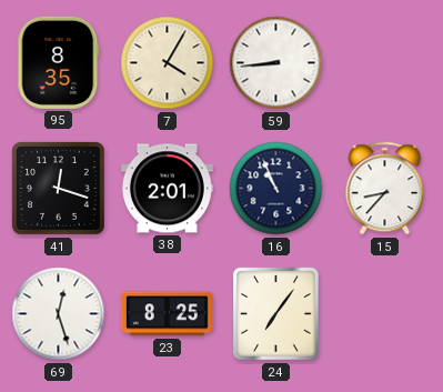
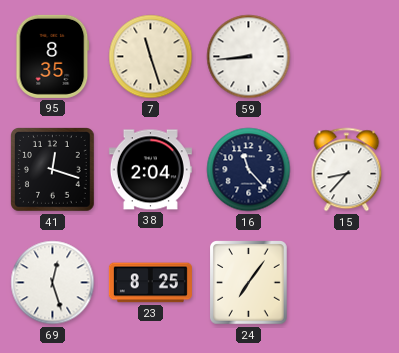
7: 4:05 -> 11:27 (151, 57)
38: 2:01 -> 2:04 (150, 170)
16: 10:56 -> 11:23 (249, 170)
